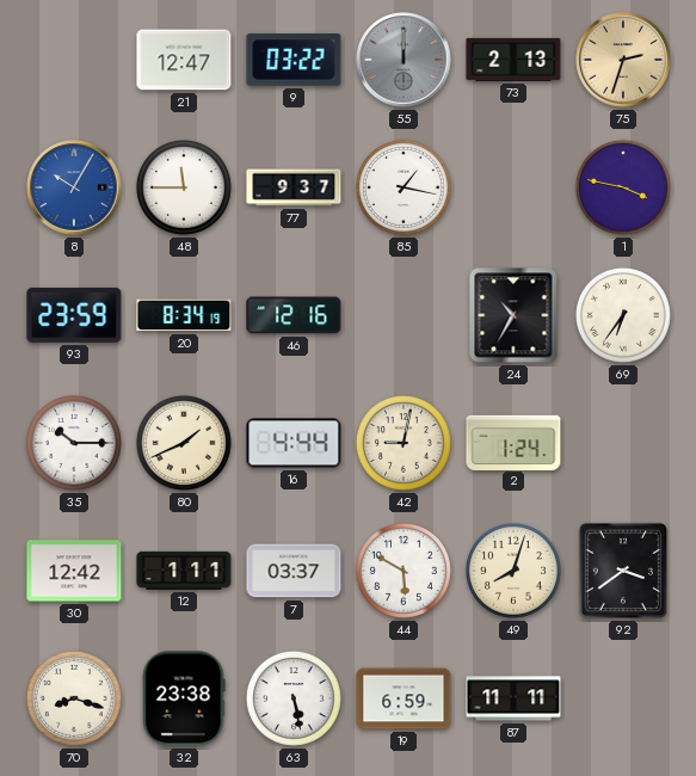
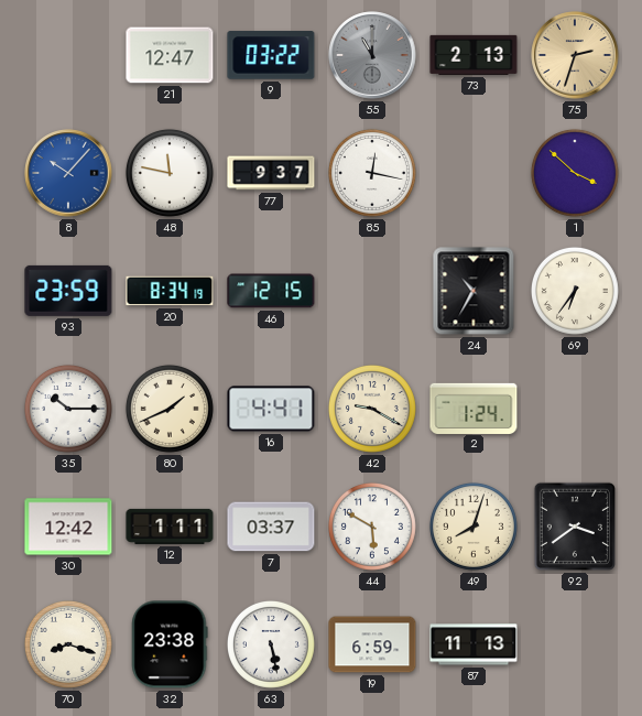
55: 12:00 -> 11:00 (372, 55)
8: 10:05 -> 10:07 (68, 173)
48: 11:45 -> 11:47 (170, 173)
85: 1:17 -> 12:17 (372, 173)
1: 3:47 -> 3:52 (575, 173)
46: 12:16 -> 12:15 (271, 291)
16: 4:44 -> 4:41 (271, 409)
42: 9:02 -> 9:20 (372, 409)
87: 11:11 -> 11:13 (474, 644)
